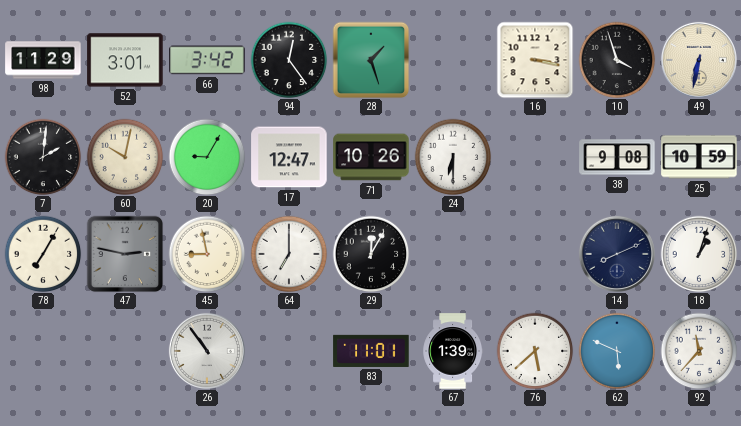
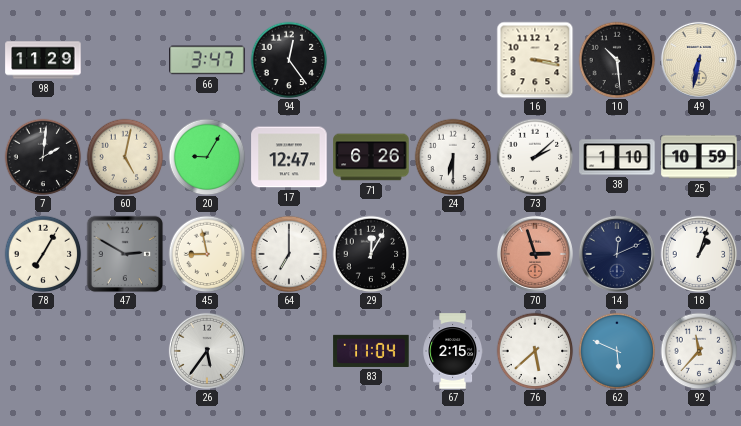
52: 3:01 -> none (125, 60)
66: 3:42 -> 3:47 (207, 60)
28: 1:27 -> none (371, 60)
10: 3:57 -> 10:29 (617, 60)
60: 10:02 -> 5:02 (125, 157)
71: 10:26 -> 6:26 (371, 157)
73: none -> 2:08 (535, 157)
38: 9:08 -> 1:10 (617, 157)
47: 2:47 -> 2:50 (125, 254)
70: none -> 2:57 (535, 254)
14: 8:11 -> 12:11 (617, 254)
26: 10:54 -> 5:36 (207, 351)
83: 11:01 -> 11:04 (371, 351)
67: 1:39 -> 2:15 (453, 351)
